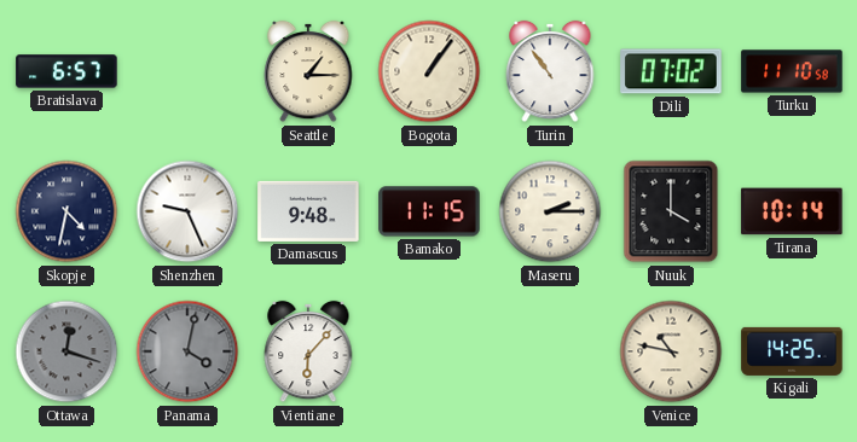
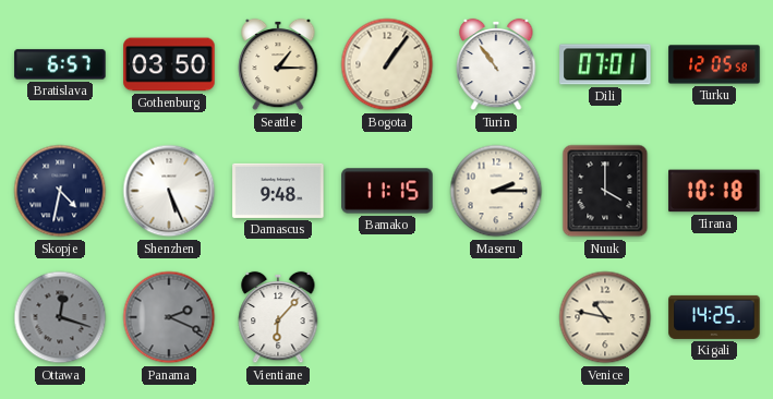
Gothenburg: none -> 03:50 (169, 64)
Dili: 07:02 -> 07:01 (605, 64)
Turku: 11:10 -> 12:05 (714, 64)
Shenzhen: 9:26 -> 5:26 (169, 191)
Tirana: 10:14 -> 10:18 (714, 191)
Panama: 4:02 -> 2:19 (169, 317)
